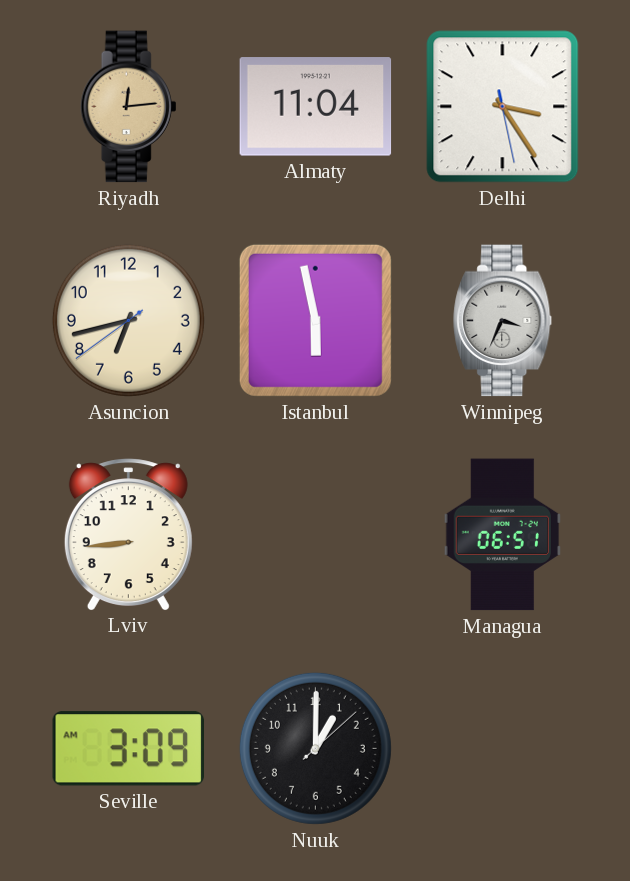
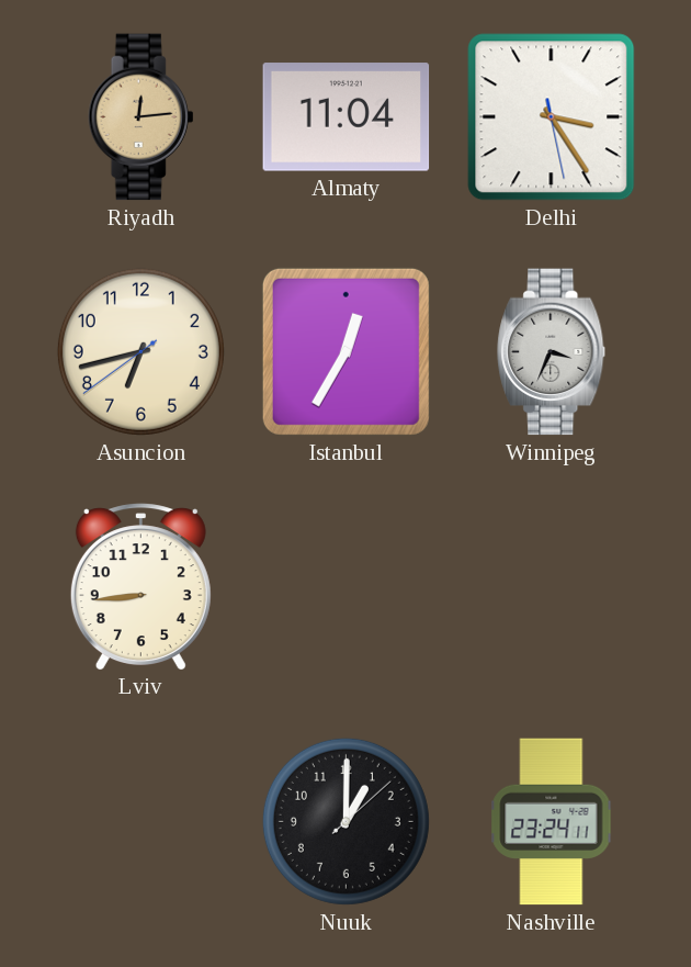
Istanbul: 5:58 -> 12:35 (346, 351)
Managua: 06:51 -> none (502, 535)
Seville: 3:09 -> none (128, 749)
Nashville: none -> 23:24 (552, 822)
